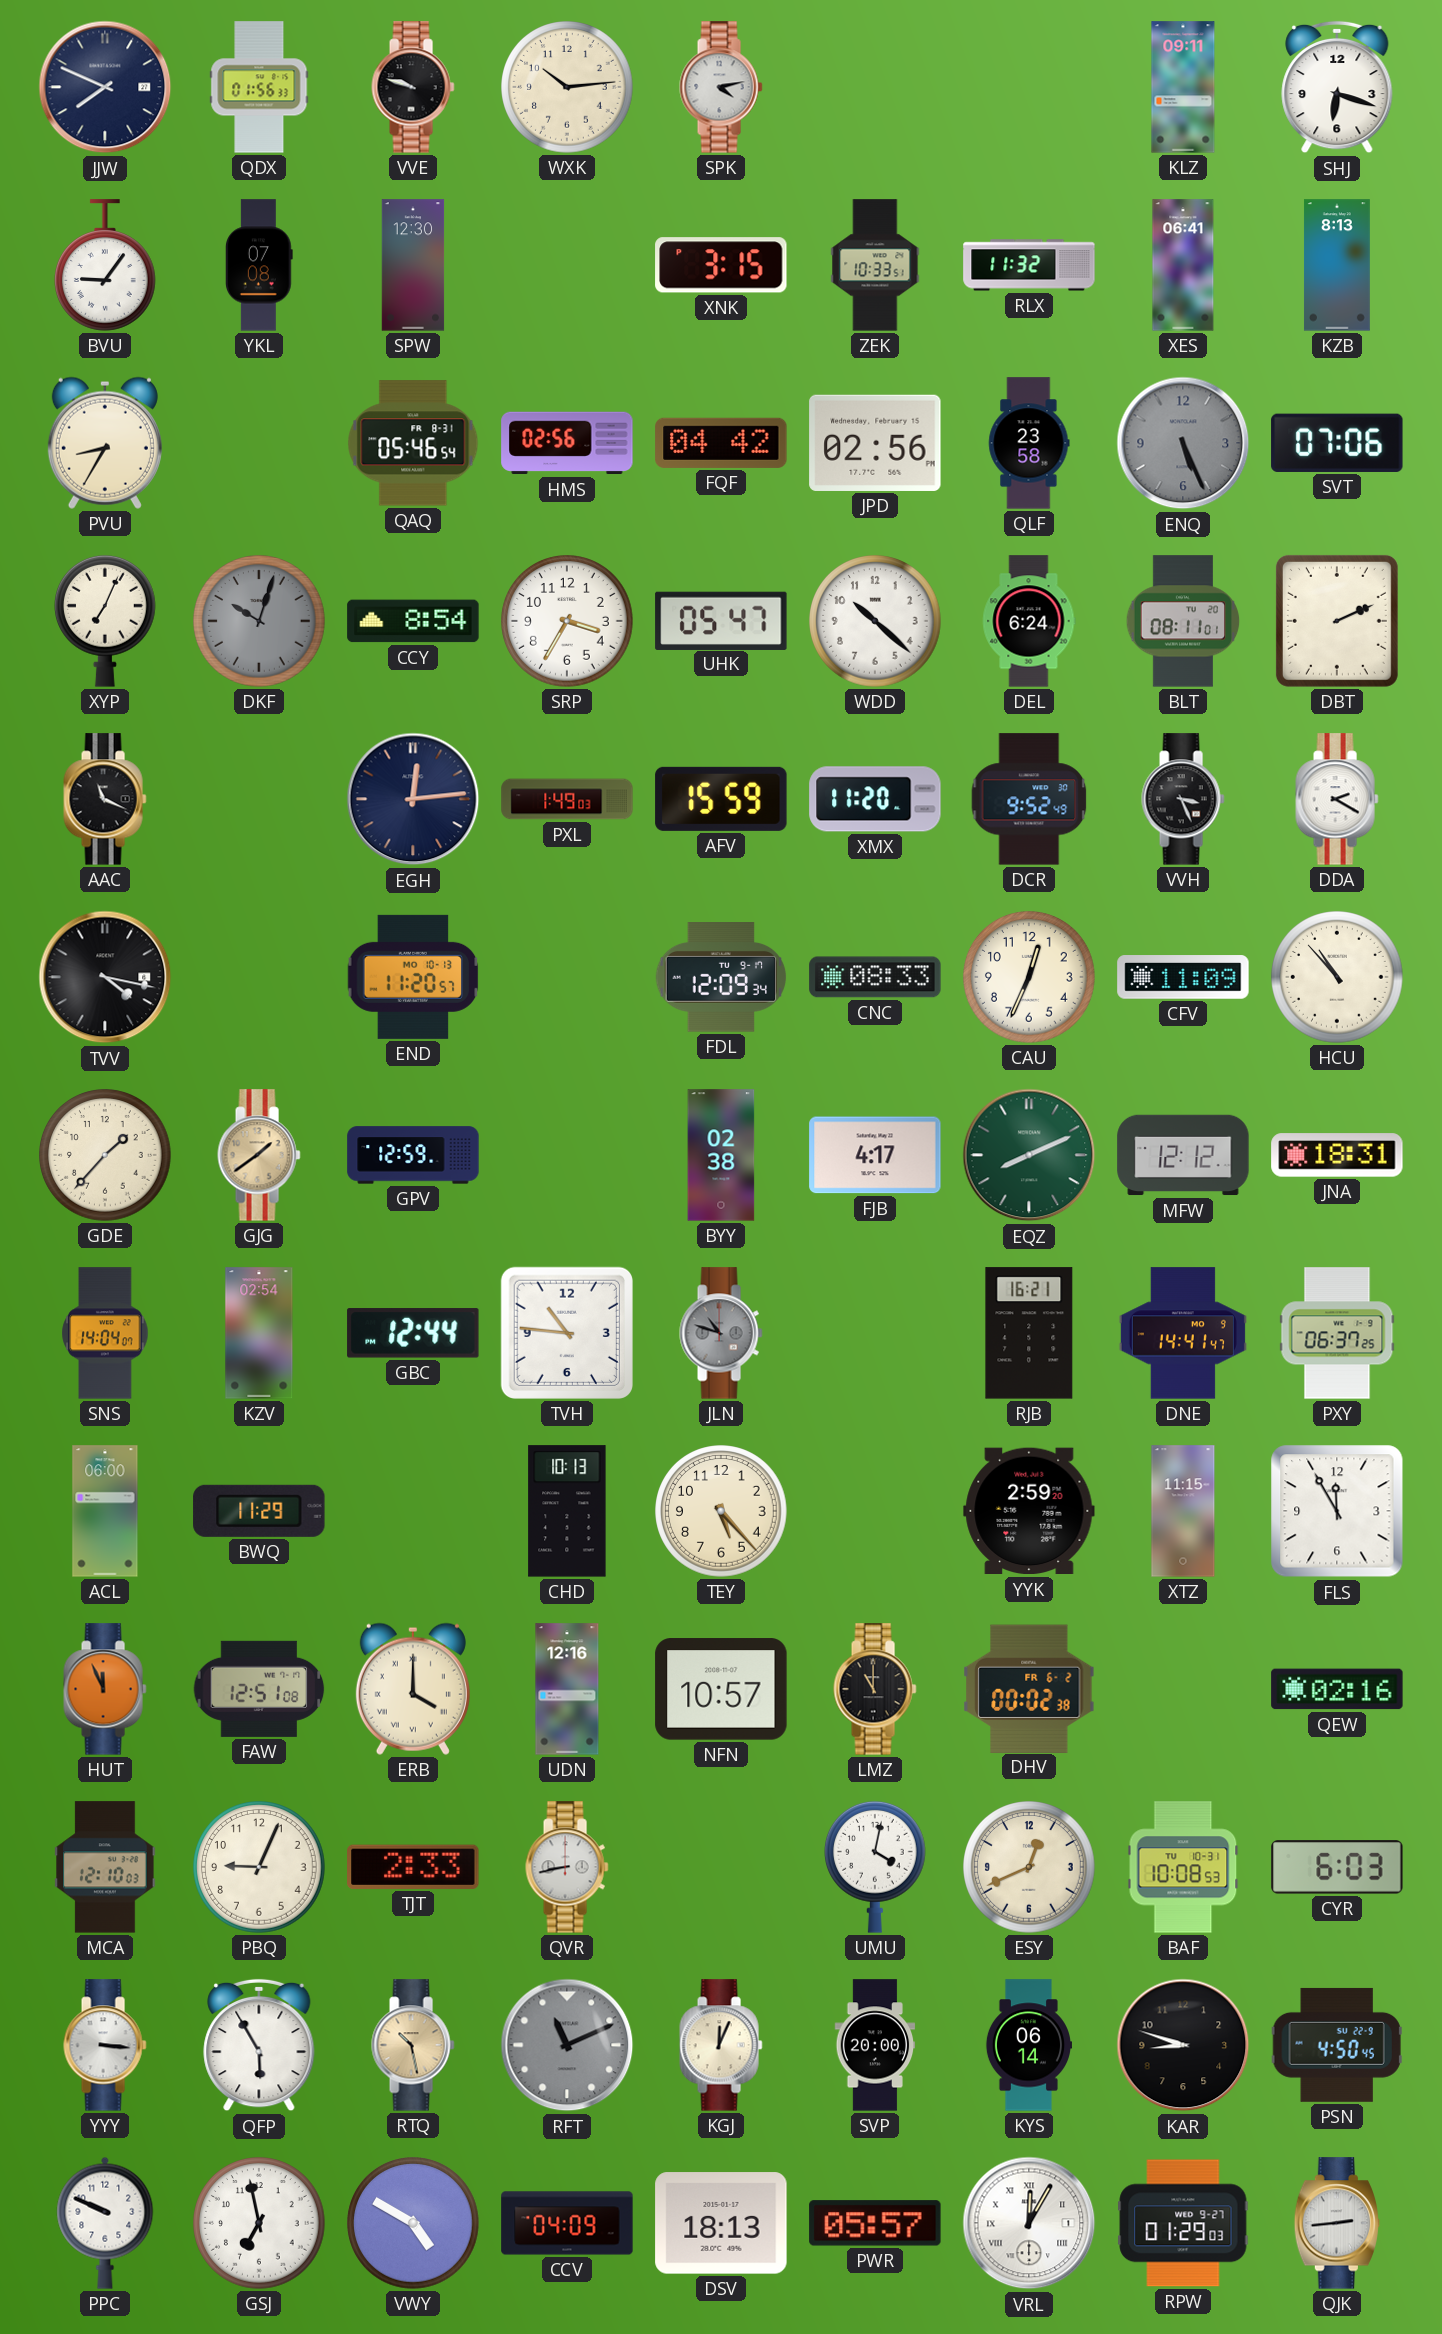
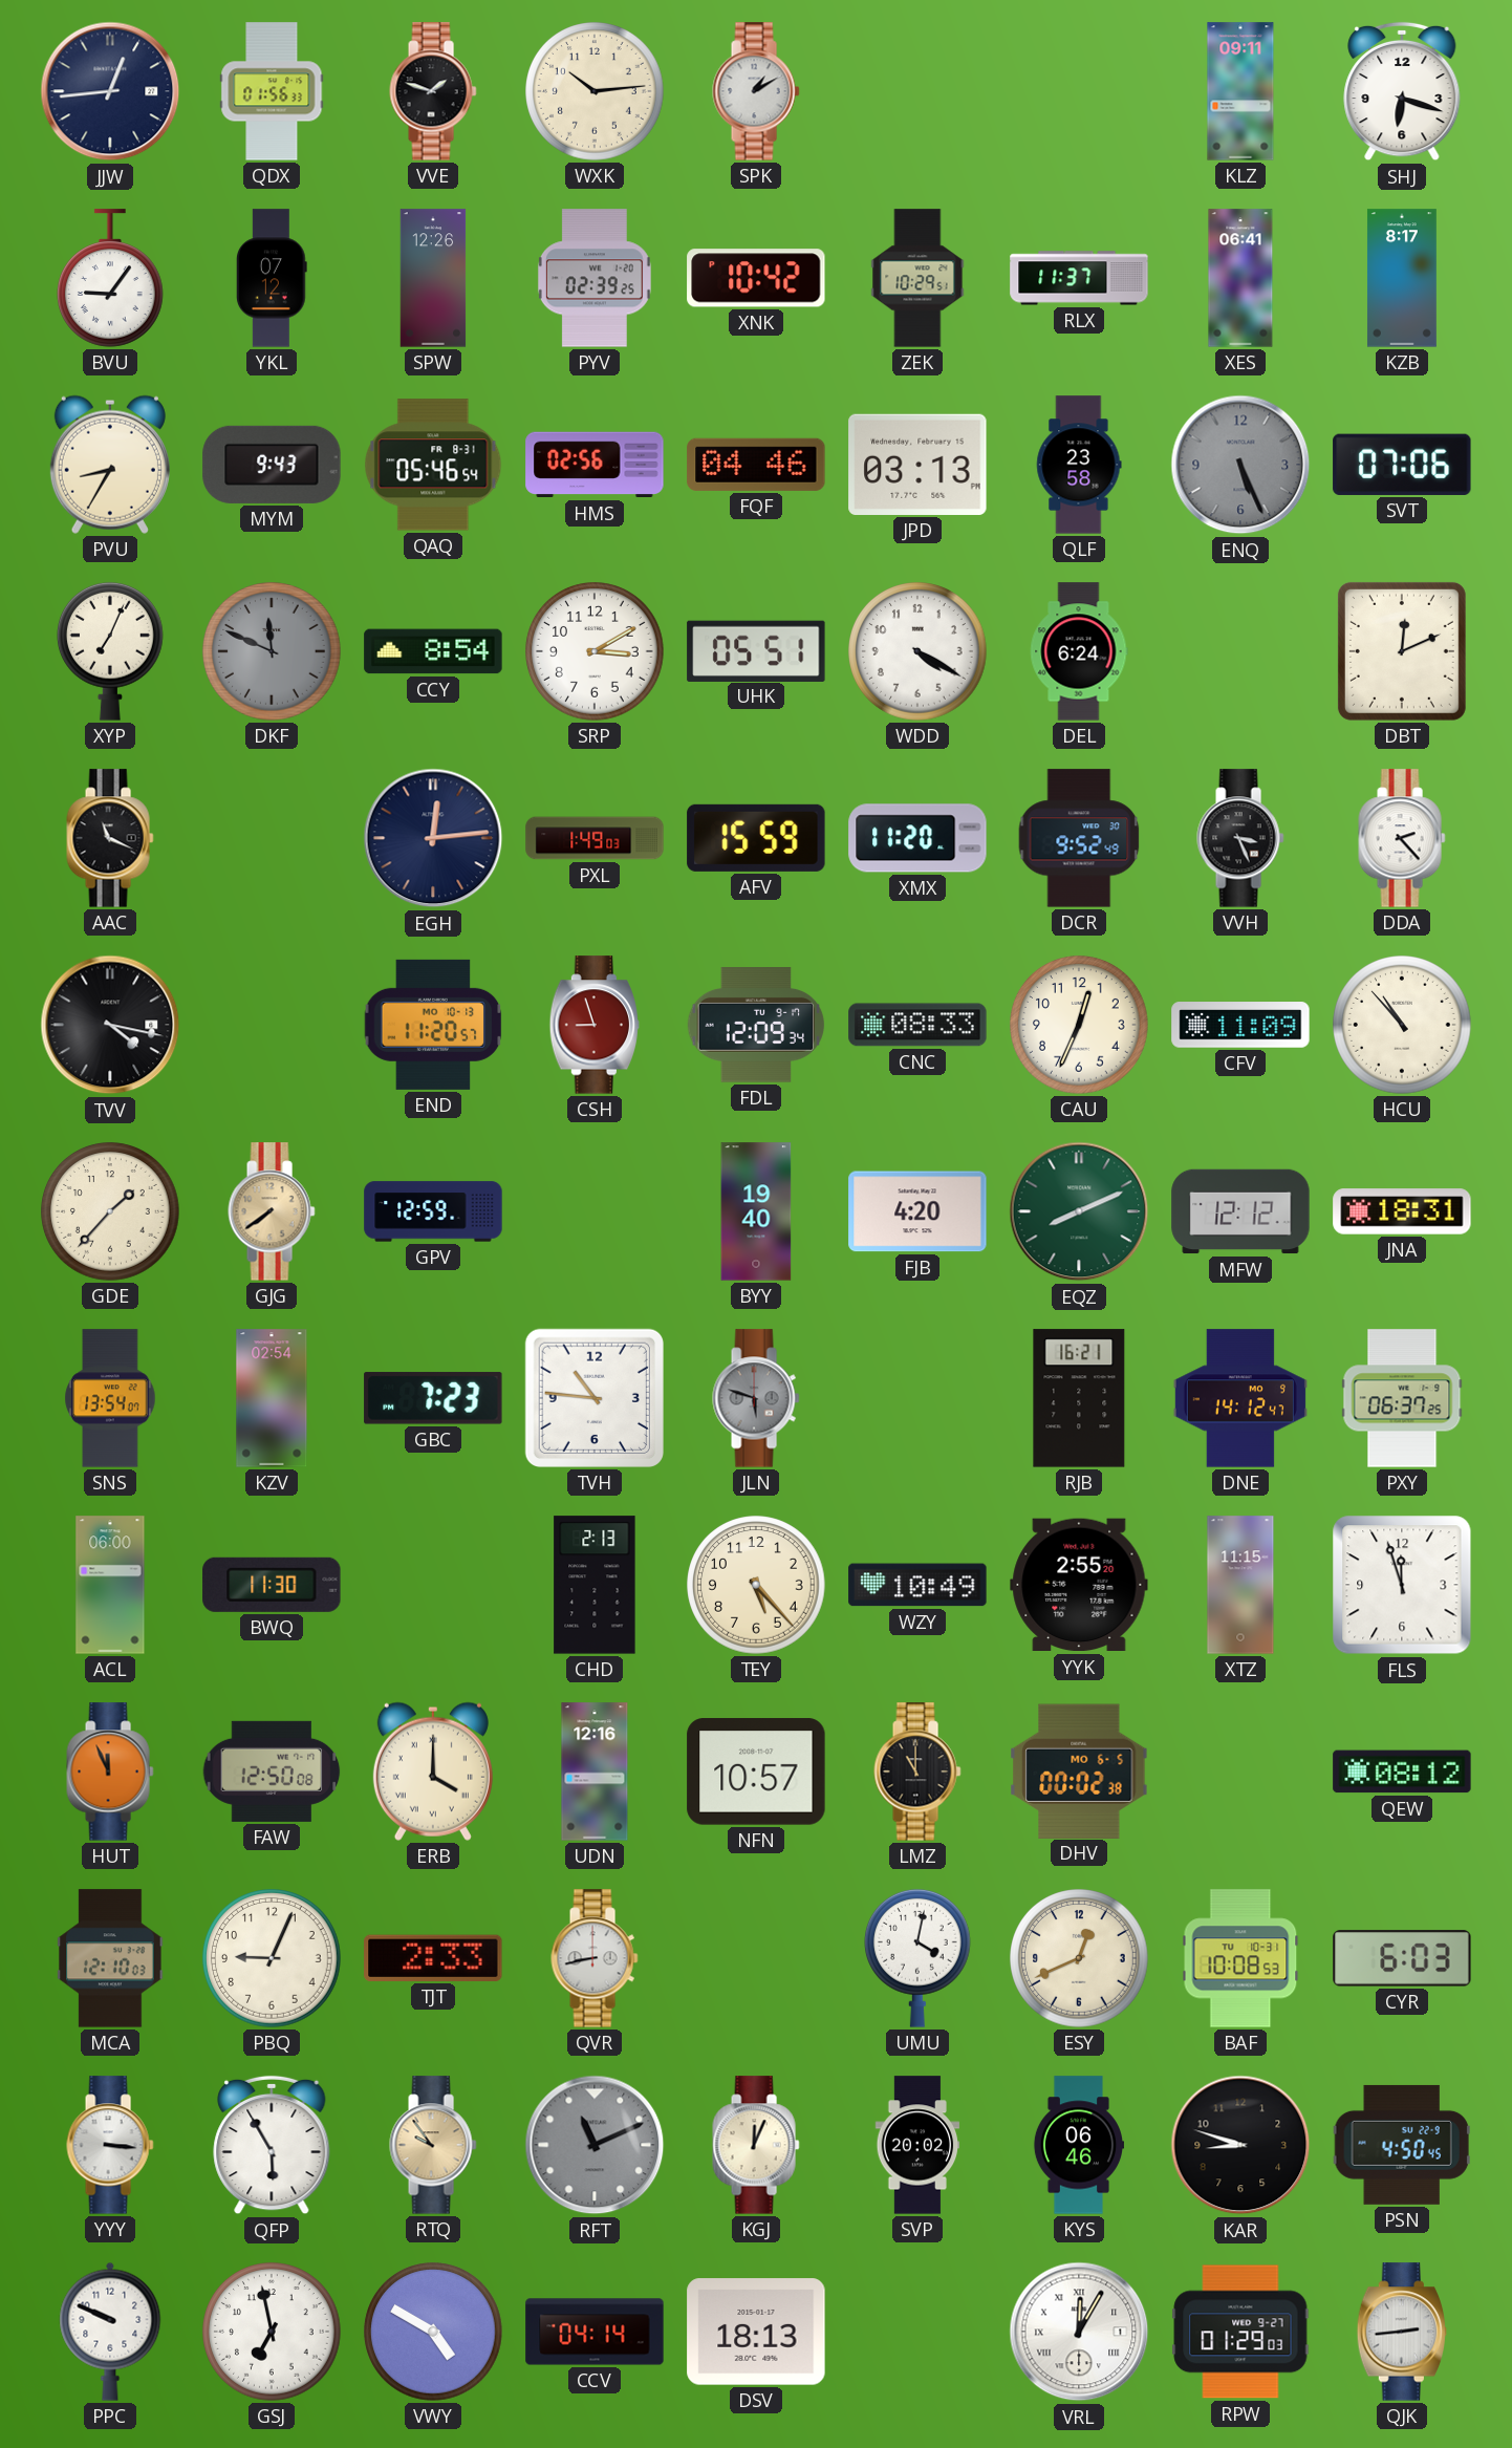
JJW: 7:49 -> 12:44 (110, 91)
VVE: 9:48 -> 1:48 (433, 91)
SPK: 4:13 -> 1:10 (756, 91)
YKL: 07:08 -> 07:12 (273, 278)
SPW: 12:30 -> 12:26 (433, 278)
PYV: none -> 02:39 (595, 278)
XNK: 3:15 -> 10:42 (756, 278)
ZEK: 10:33 -> 10:29 (917, 278)
RLX: 11:32 -> 11:37 (1079, 278)
KZB: 8:13 -> 8:17 (1402, 278)
MYM: none -> 9:43 (272, 465)
FQF: 04:42 -> 04:46 (756, 465)
JPD: 02:56 -> 03:13 (917, 465)
DKF: 10:03 -> 11:49 (272, 651)
SRP: 3:35 -> 3:10 (595, 651)
UHK: 05:47 -> 05:51 (756, 650)
WDD: 10:22 -> 4:20 (917, 651)
BLT: 08:11 -> none (1183, 621)
DBT: 2:11 -> 12:11 (1402, 651)
DDA: 2:20 -> 2:23 (1402, 838)
CSH: none -> 8:57 (595, 1025)
GJG: 1:39 -> 7:39 (272, 1211)
BYY: 02:38 -> 19:40 (756, 1211)
FJB: 4:17 -> 4:20 (917, 1211)
SNS: 14:04 -> 13:54 (110, 1398)
GBC: 12:44 -> 7:23 (433, 1398)
JLN: 10:48 -> 5:48 (756, 1398)
DNE: 14:41 -> 14:12 (1240, 1398)
BWQ: 11:29 -> 11:30 (272, 1585)
CHD: 10:13 -> 2:13 (595, 1585)
WZY: none -> 10:49 (917, 1585)
YYK: 2:59 -> 2:55 (1079, 1585)
FLS: 11:55 -> 11:57 (1402, 1585)
FAW: 12:51 -> 12:50 (272, 1771)
DHV date: FR 6-2 -> MO 6-5 (1079, 1770)
QEW: 02:16 -> 08:12 (1402, 1771)
RTQ: 10:28 -> 9:54 (433, 2145)
SVP: 20:00 -> 20:02 (917, 2145)
KYS: 06:14 -> 06:46 (1078, 2145)
CCV: 04:09 -> 04:14 (595, 2332)
PWR: 05:57 -> none (875, 2223)
